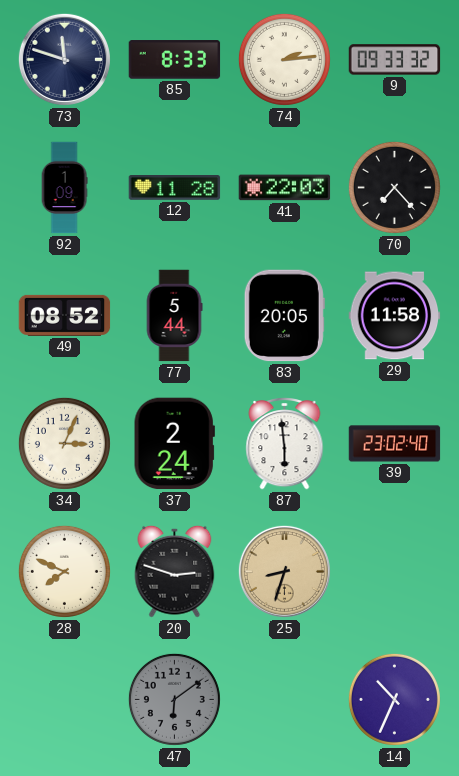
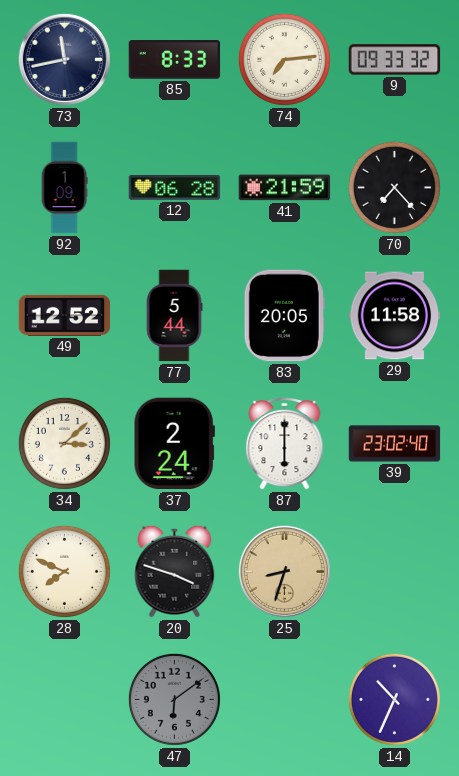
73: 11:48 -> 11:43 (64, 59)
74: 2:14 -> 7:14 (284, 59)
12: 11:28 -> 06:28 (175, 188)
41: 22:03 -> 21:59 (285, 188)
49: 08:52 -> 12:52 (65, 315)
34: 3:04 -> 3:08 (64, 443)
87: 5:59 -> 6:00 (285, 444)
20: 2:48 -> 3:48 (175, 571)
